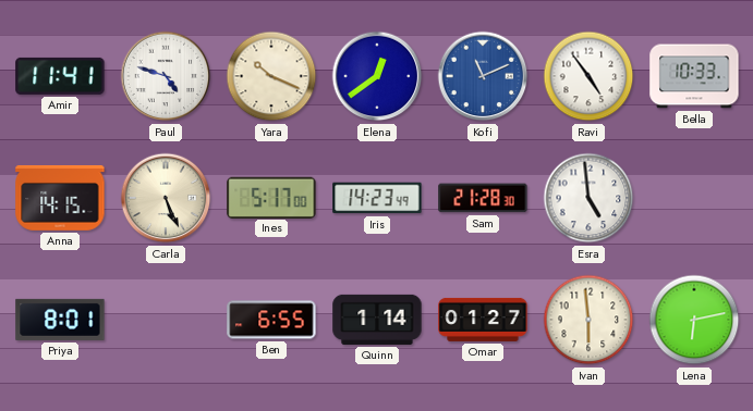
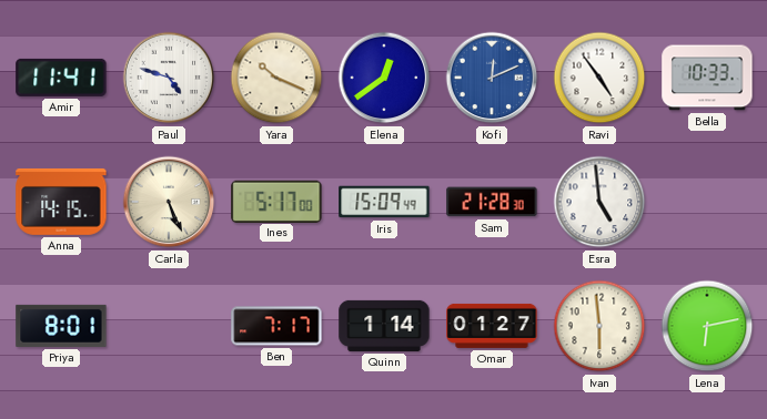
Kofi: 11:11 -> 12:11 (492, 78)
Iris: 14:23 -> 15:09 (384, 202)
Ben: 6:55 -> 7:17 (276, 326)
